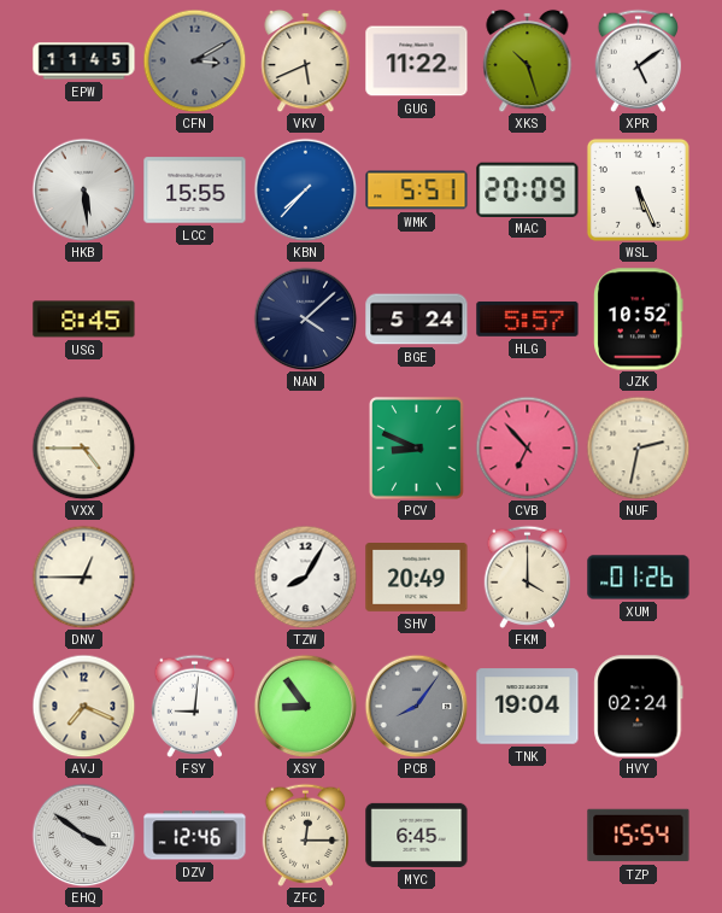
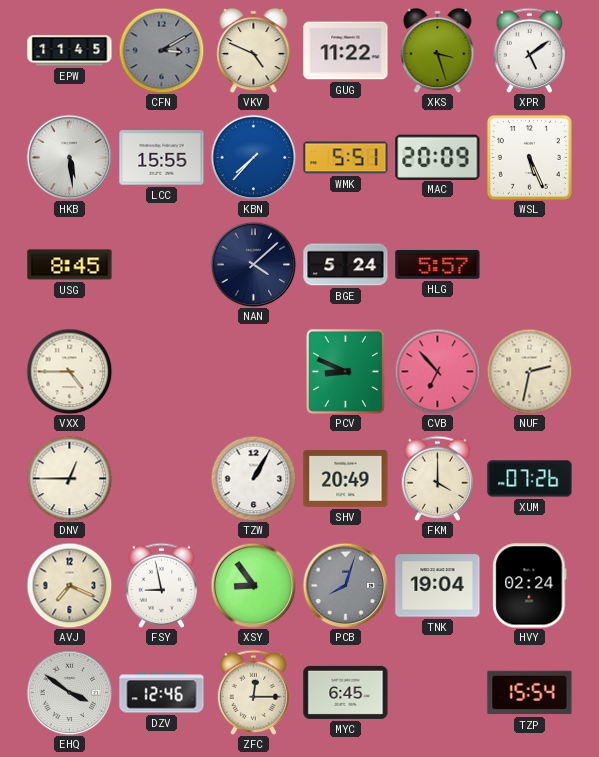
VKV: 5:41 -> 4:49 (254, 50)
XKS: 10:27 -> 3:27 (438, 50)
JZK: 10:52 -> none (639, 320)
TZW: 8:05 -> 1:05 (253, 478)
XUM: 01:26 -> 07:26 (530, 479)
FSY: 9:01 -> 8:58 (161, 585)
PCB: 8:06 -> 8:03 (345, 585)
